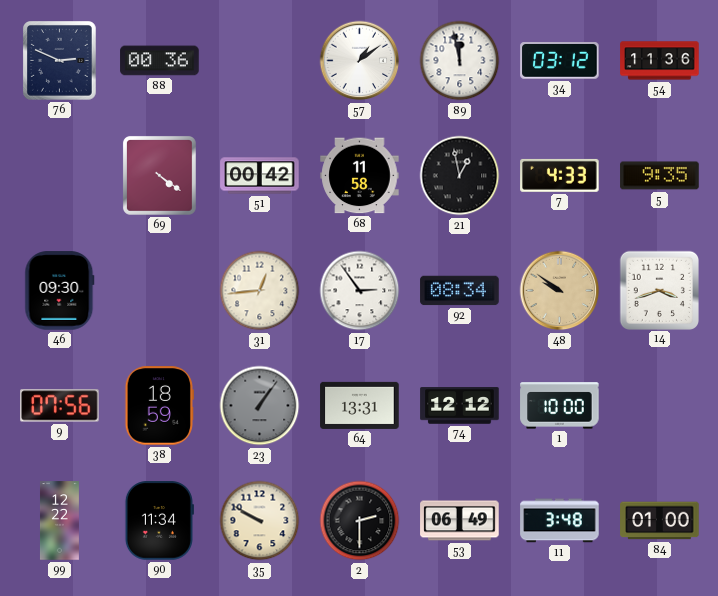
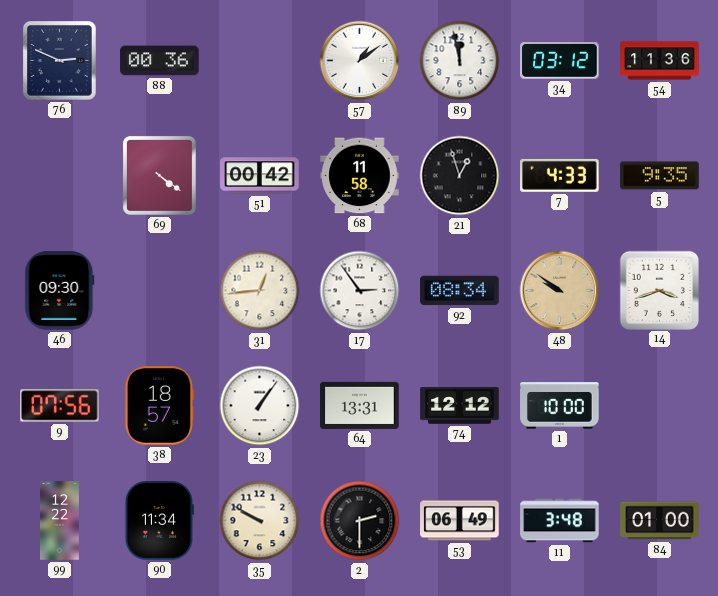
21: 12:58 -> 12:57 (460, 176)
38: 18:59 -> 18:57 (159, 406)
23 dial: grey -> white (260, 406)
